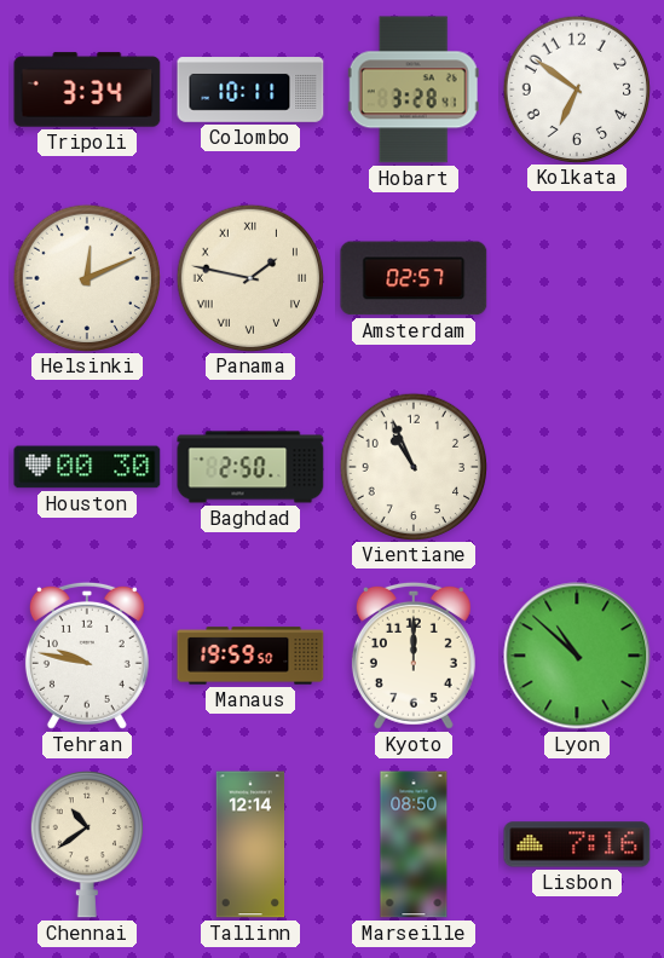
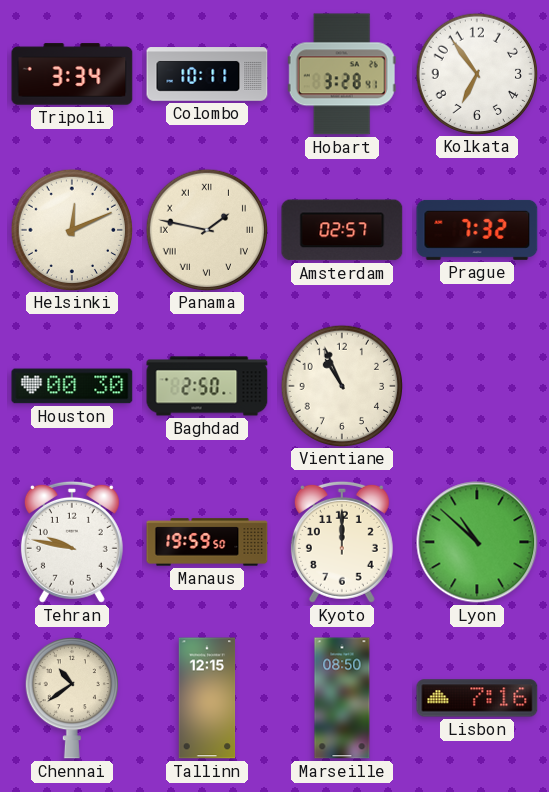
Kolkata: 6:51 -> 6:54 (476, 73)
Prague: none -> 7:32 (477, 230)
Tallinn: 12:14 -> 12:15 (207, 698)
